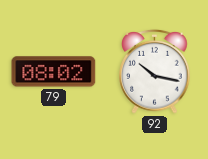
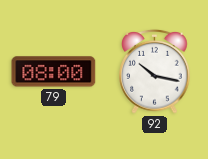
79: 08:02 -> 08:00 (54, 72)
